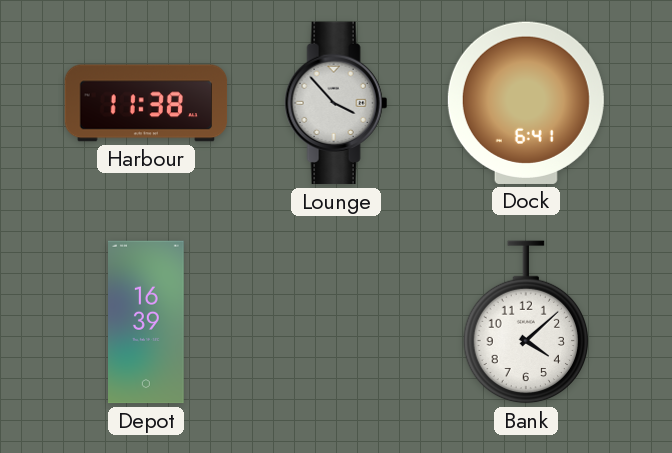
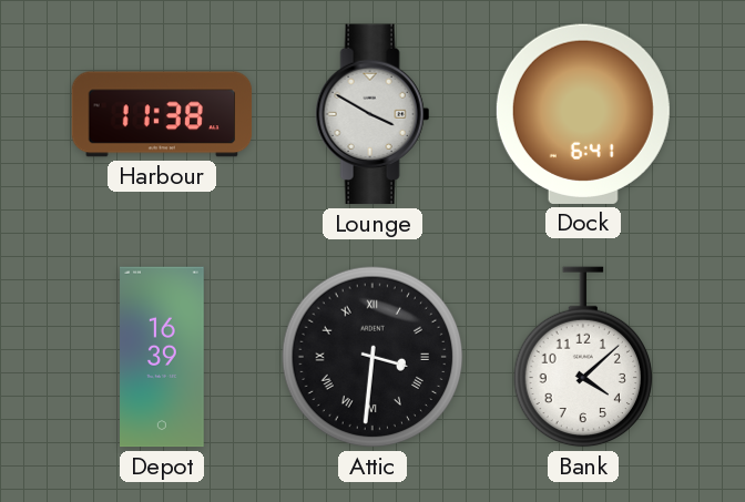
Lounge: 3:53 -> 3:50 (372, 114)
Attic: none -> 3:31 (372, 357)
